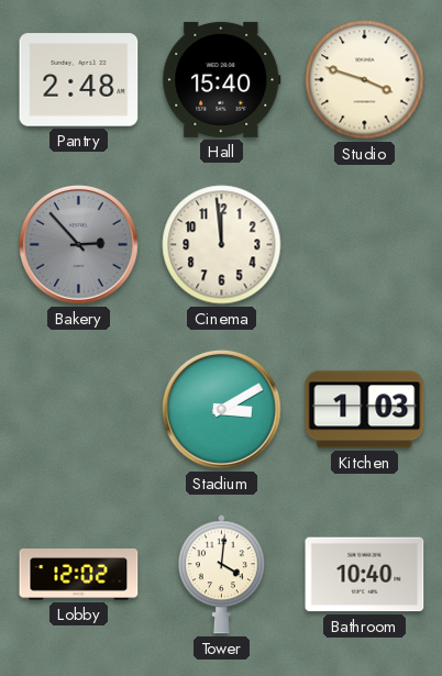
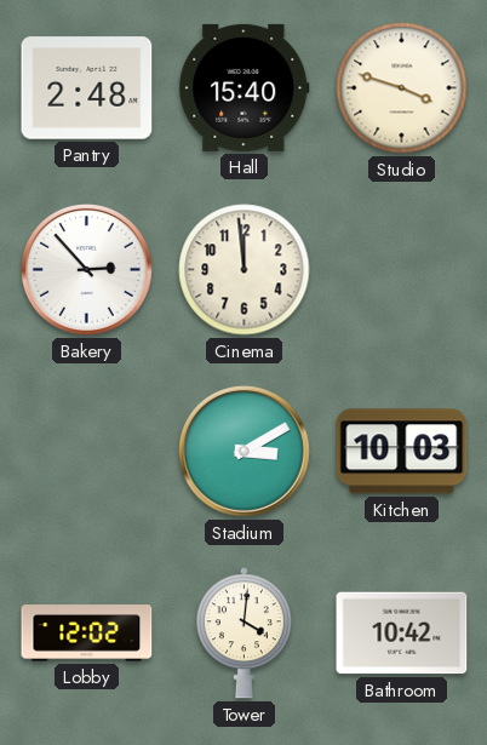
Bakery dial: grey -> white (86, 269)
Kitchen: 1:03 -> 10:03 (402, 452)
Bathroom: 10:40 -> 10:42 (402, 634)
